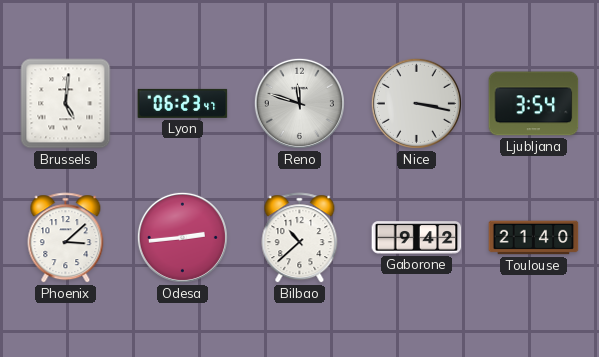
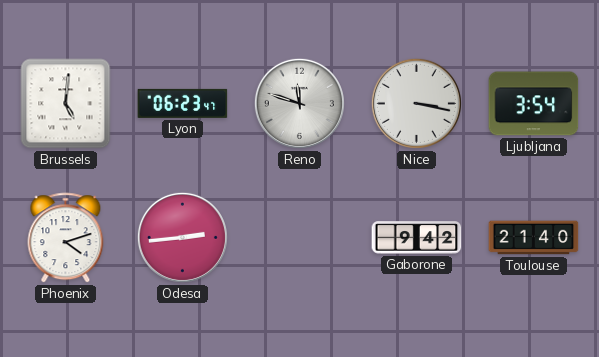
Phoenix: 3:08 -> 4:12 (66, 238)
Bilbao: 10:38 -> none (300, 238)
